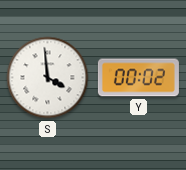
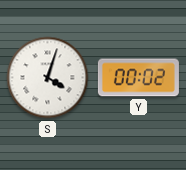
S: 3:59 -> 4:03 (48, 78)
